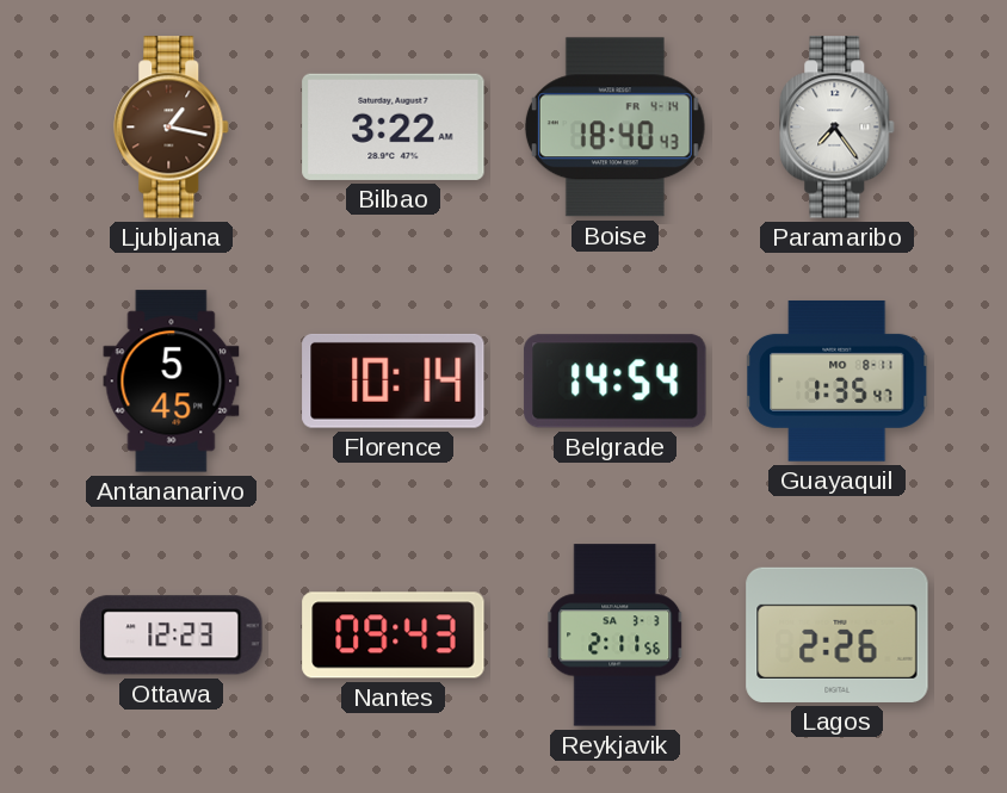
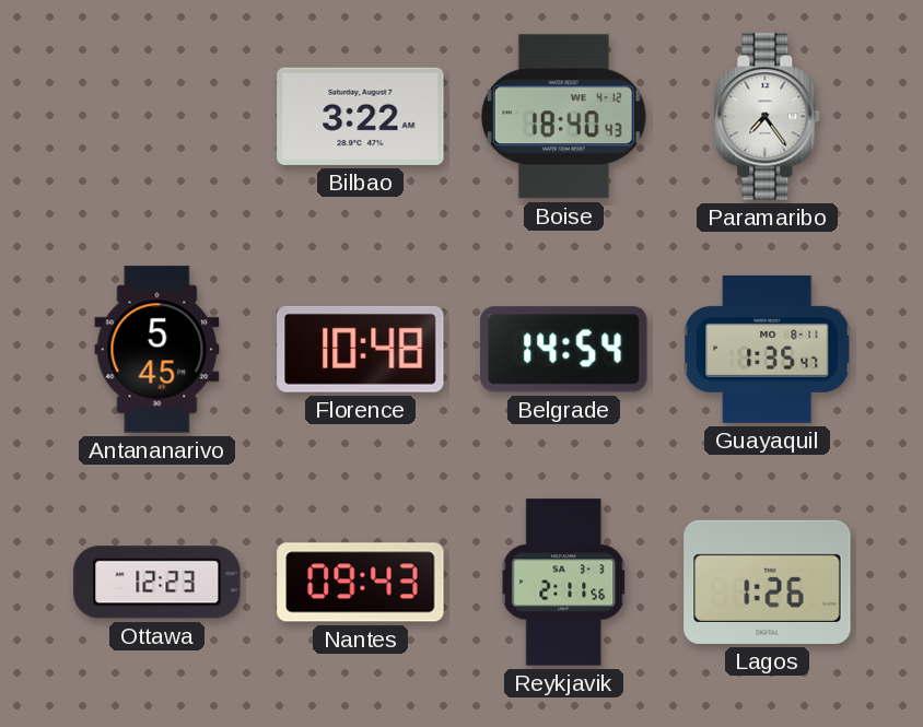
Ljubljana: 1:17 -> none (172, 128)
Boise date: FR 4-14 -> WE 4-12 (563, 117)
Florence: 10:14 -> 10:48 (361, 349)
Lagos: 2:26 -> 1:26 (768, 582)
